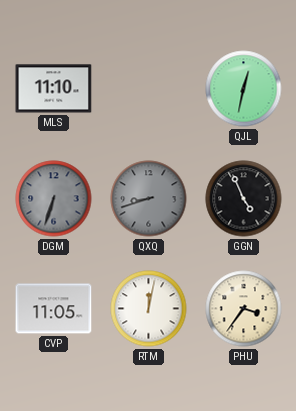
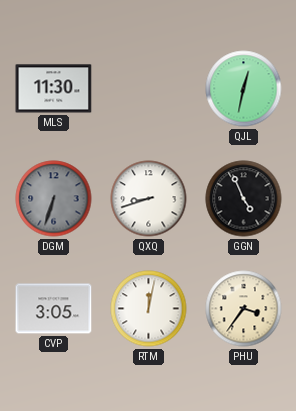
MLS: 11:10 -> 11:30 (54, 89)
QXQ dial: grey -> white (149, 199)
CVP: 11:05 -> 3:05 (54, 309)
